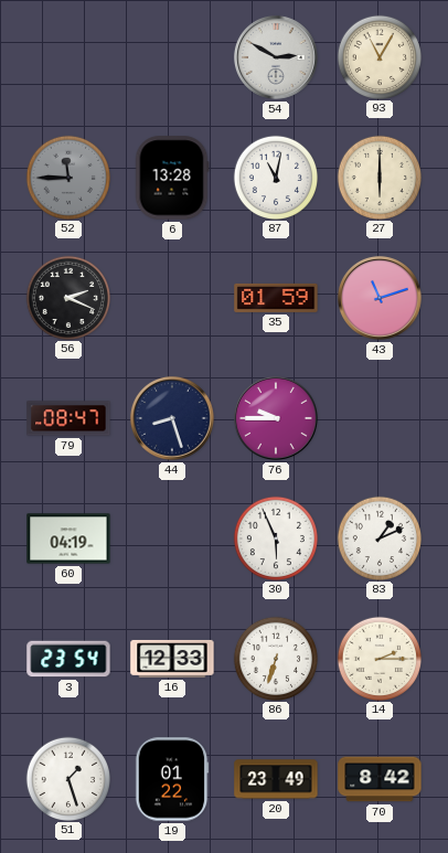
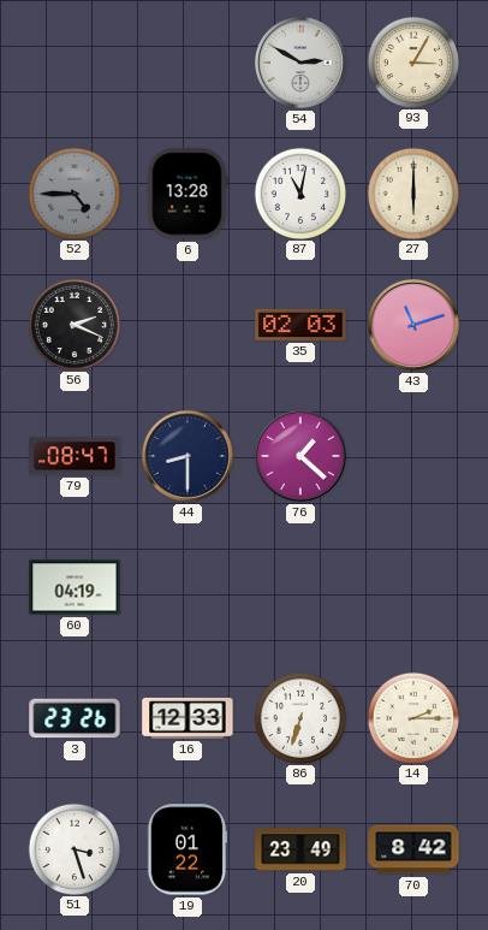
93: 11:05 -> 3:05 (412, 61)
52: 11:45 -> 4:45 (73, 192)
35: 01:59 -> 02:03 (300, 325)
44: 8:27 -> 8:30 (188, 456)
76: 9:45 -> 1:22 (300, 456)
30: 5:56 -> none (275, 537)
83: 1:11 -> none (378, 537)
3: 23:54 -> 23:26 (75, 718)
51: 1:27 -> 3:27 (73, 848)
